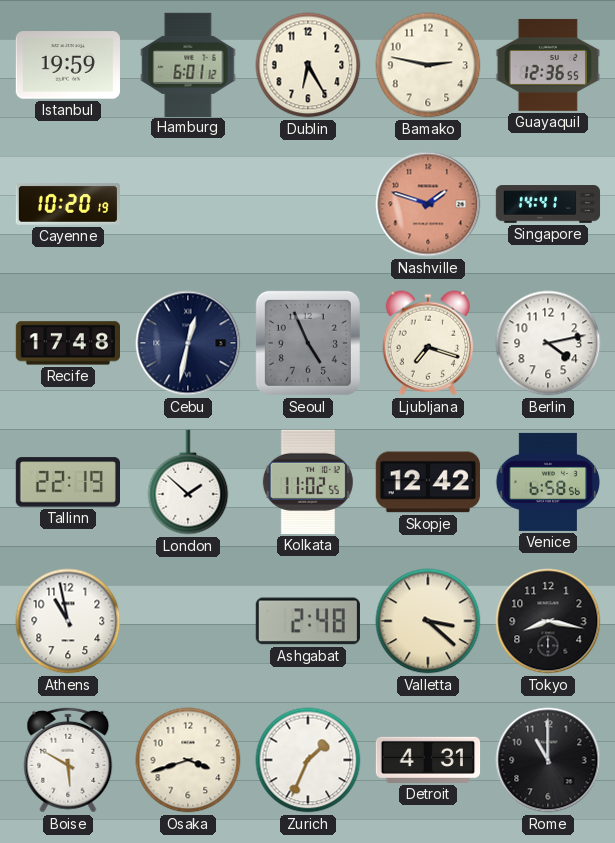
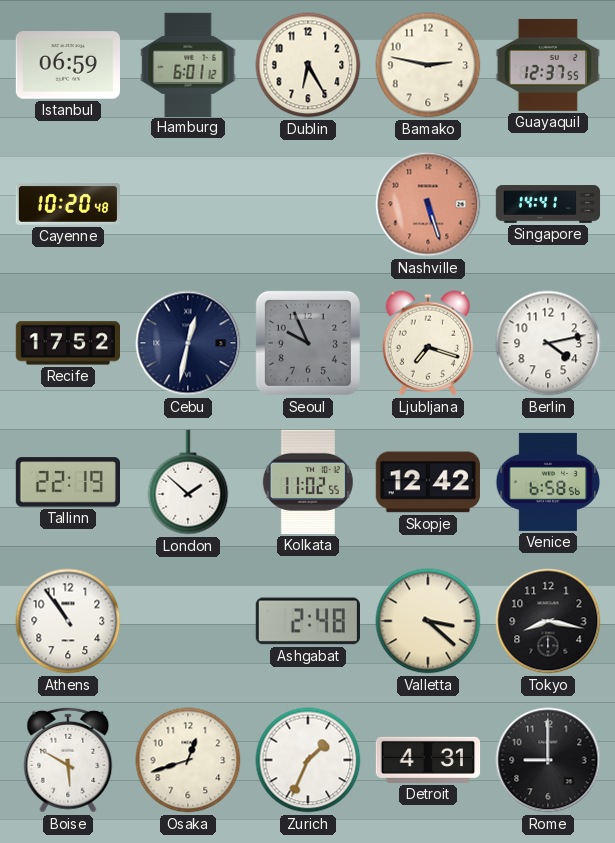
Istanbul: 19:59 -> 06:59 (67, 65)
Guayaquil: 12:36 -> 12:37 (547, 65)
Cayenne: 10:20:19 -> 10:20:48 (67, 205)
Nashville: 1:48 -> 5:27 (428, 204)
Recife: 17:48 -> 17:52 (67, 343)
Seoul: 4:56 -> 9:56 (308, 343)
Athens: 10:58 -> 10:54 (68, 621)
Osaka: 3:42 -> 12:42 (188, 760)
Rome: 11:00 -> 9:00 (548, 760)
